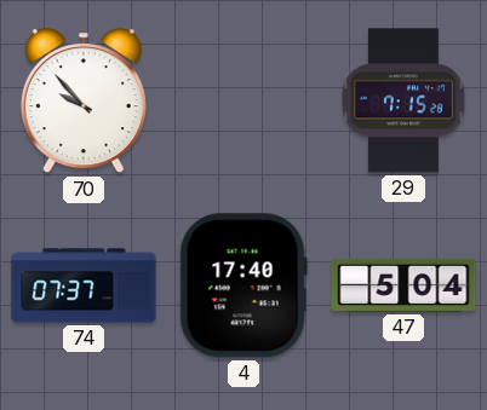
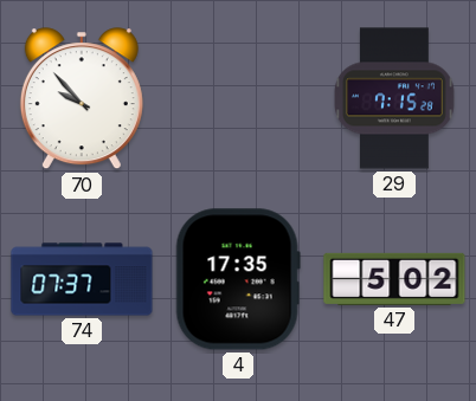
4: 17:40 -> 17:35 (238, 279)
47: 5:04 -> 5:02 (394, 279)
